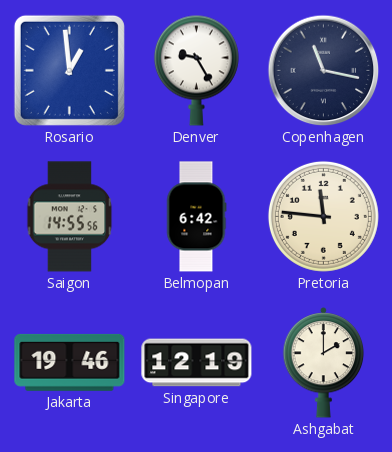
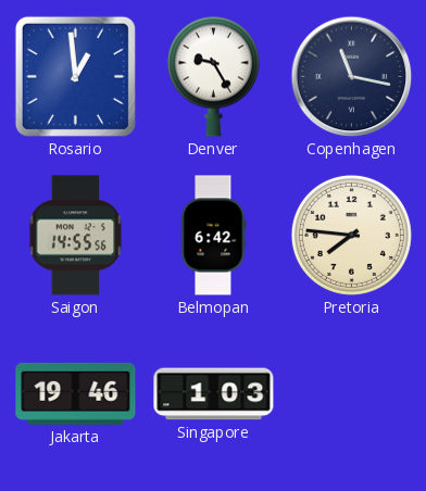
Pretoria: 11:46 -> 7:46 (351, 235)
Singapore: 12:19 -> 1:03 (214, 394)
Ashgabat: 2:00 -> none (324, 363)
